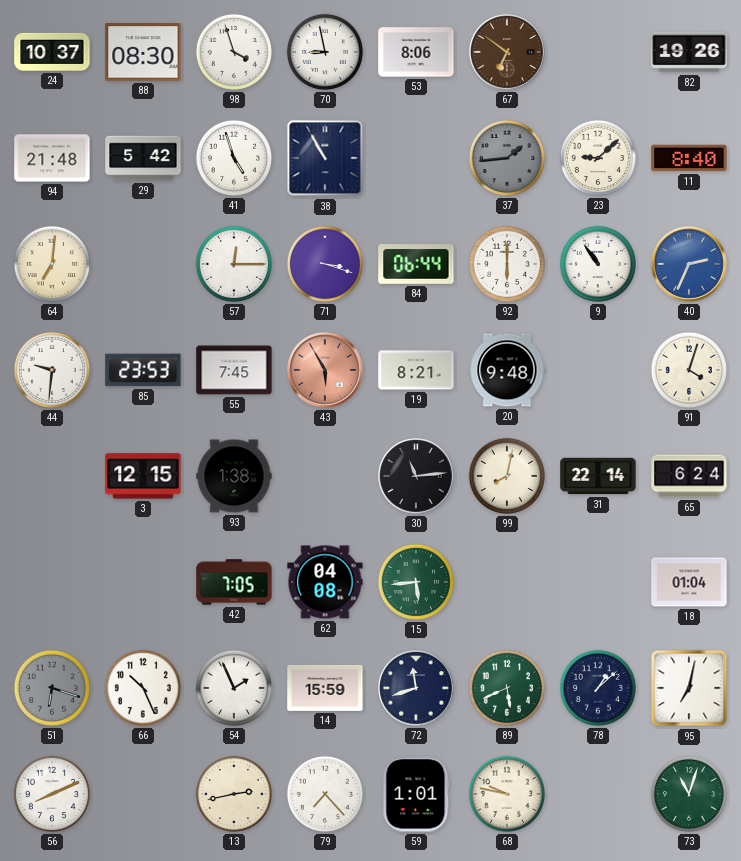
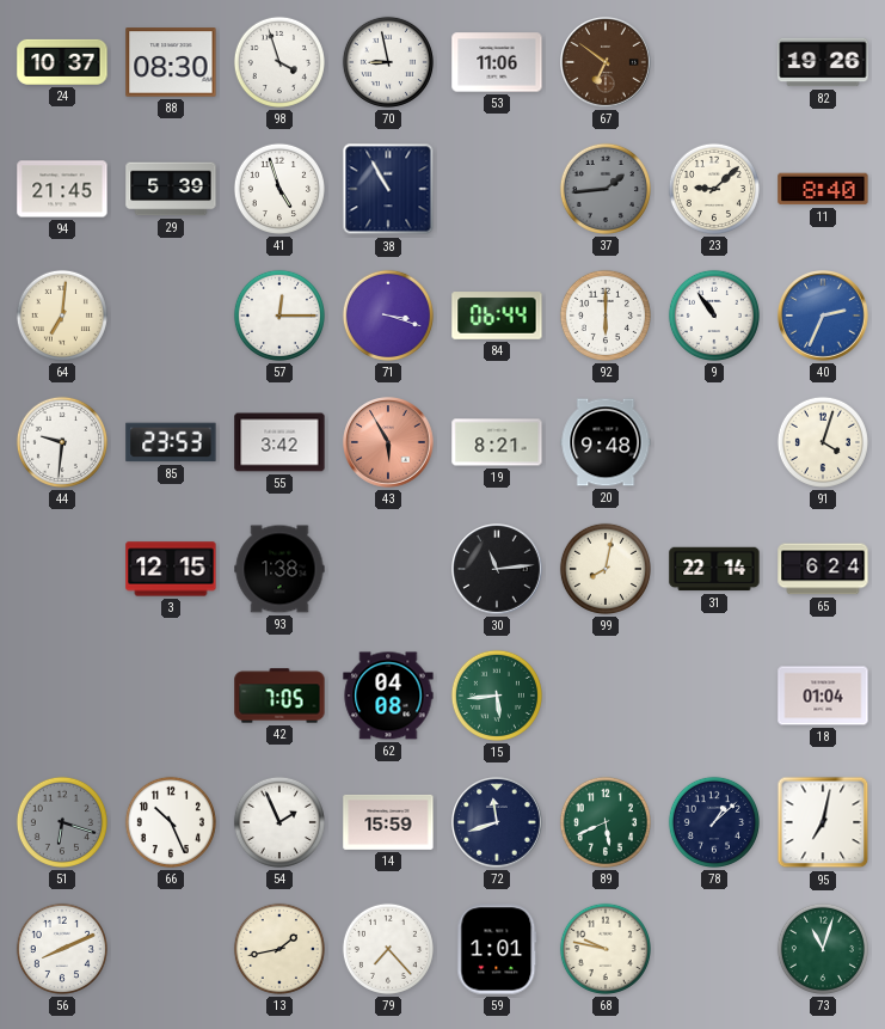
53: 8:06 -> 11:06 (497, 62)
94: 21:48 -> 21:45 (62, 189)
29: 5:42 -> 5:39 (171, 189)
55: 7:45 -> 3:42 (279, 442)
13: 2:43 -> 1:43 (279, 949)
